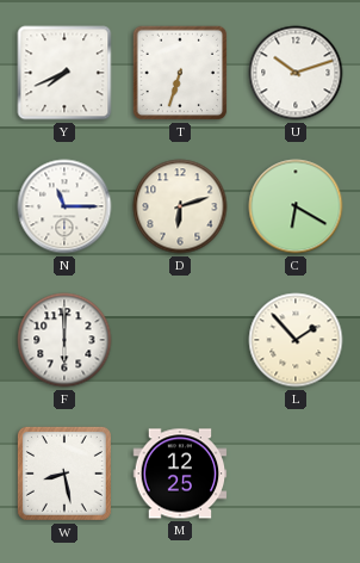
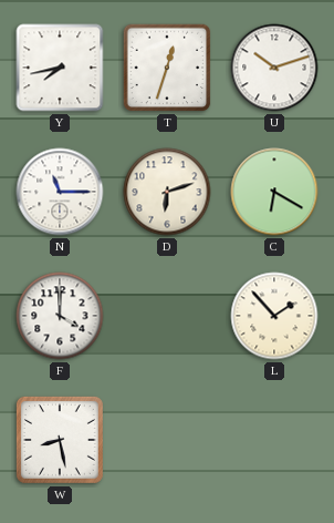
Y: 7:41 -> 7:43 (60, 68)
T: 6:33 -> 12:33 (167, 68)
F: 6:00 -> 4:00 (60, 316)
M: 12:25 -> none (180, 474)
